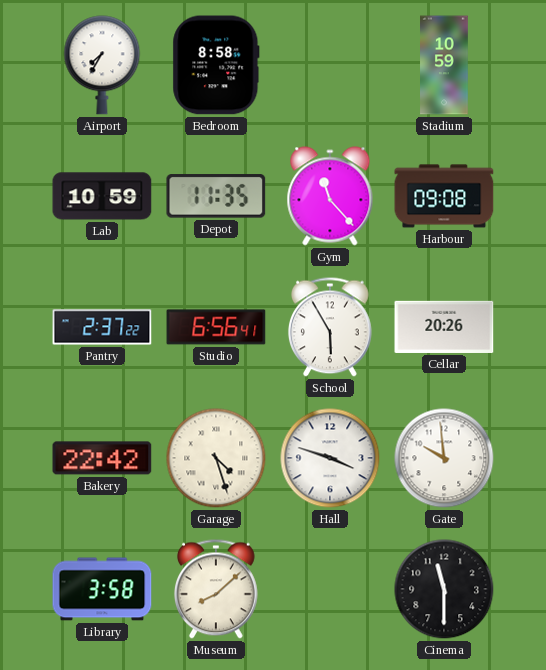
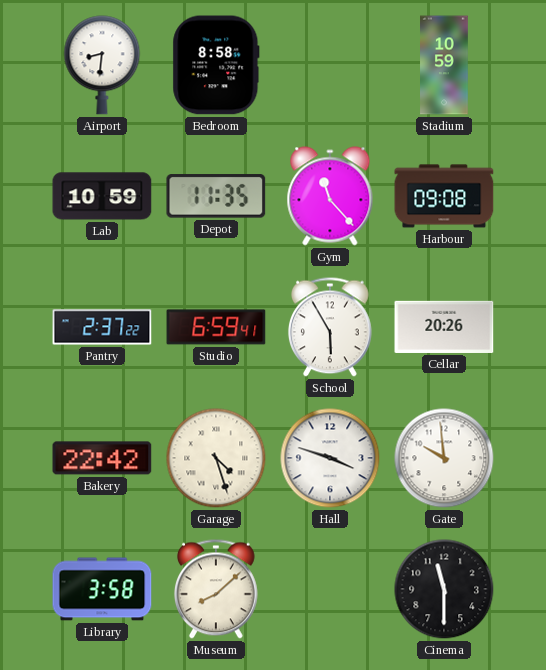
Airport: 7:35 -> 8:31 (102, 65)
Studio: 6:56 -> 6:59 (216, 327)
